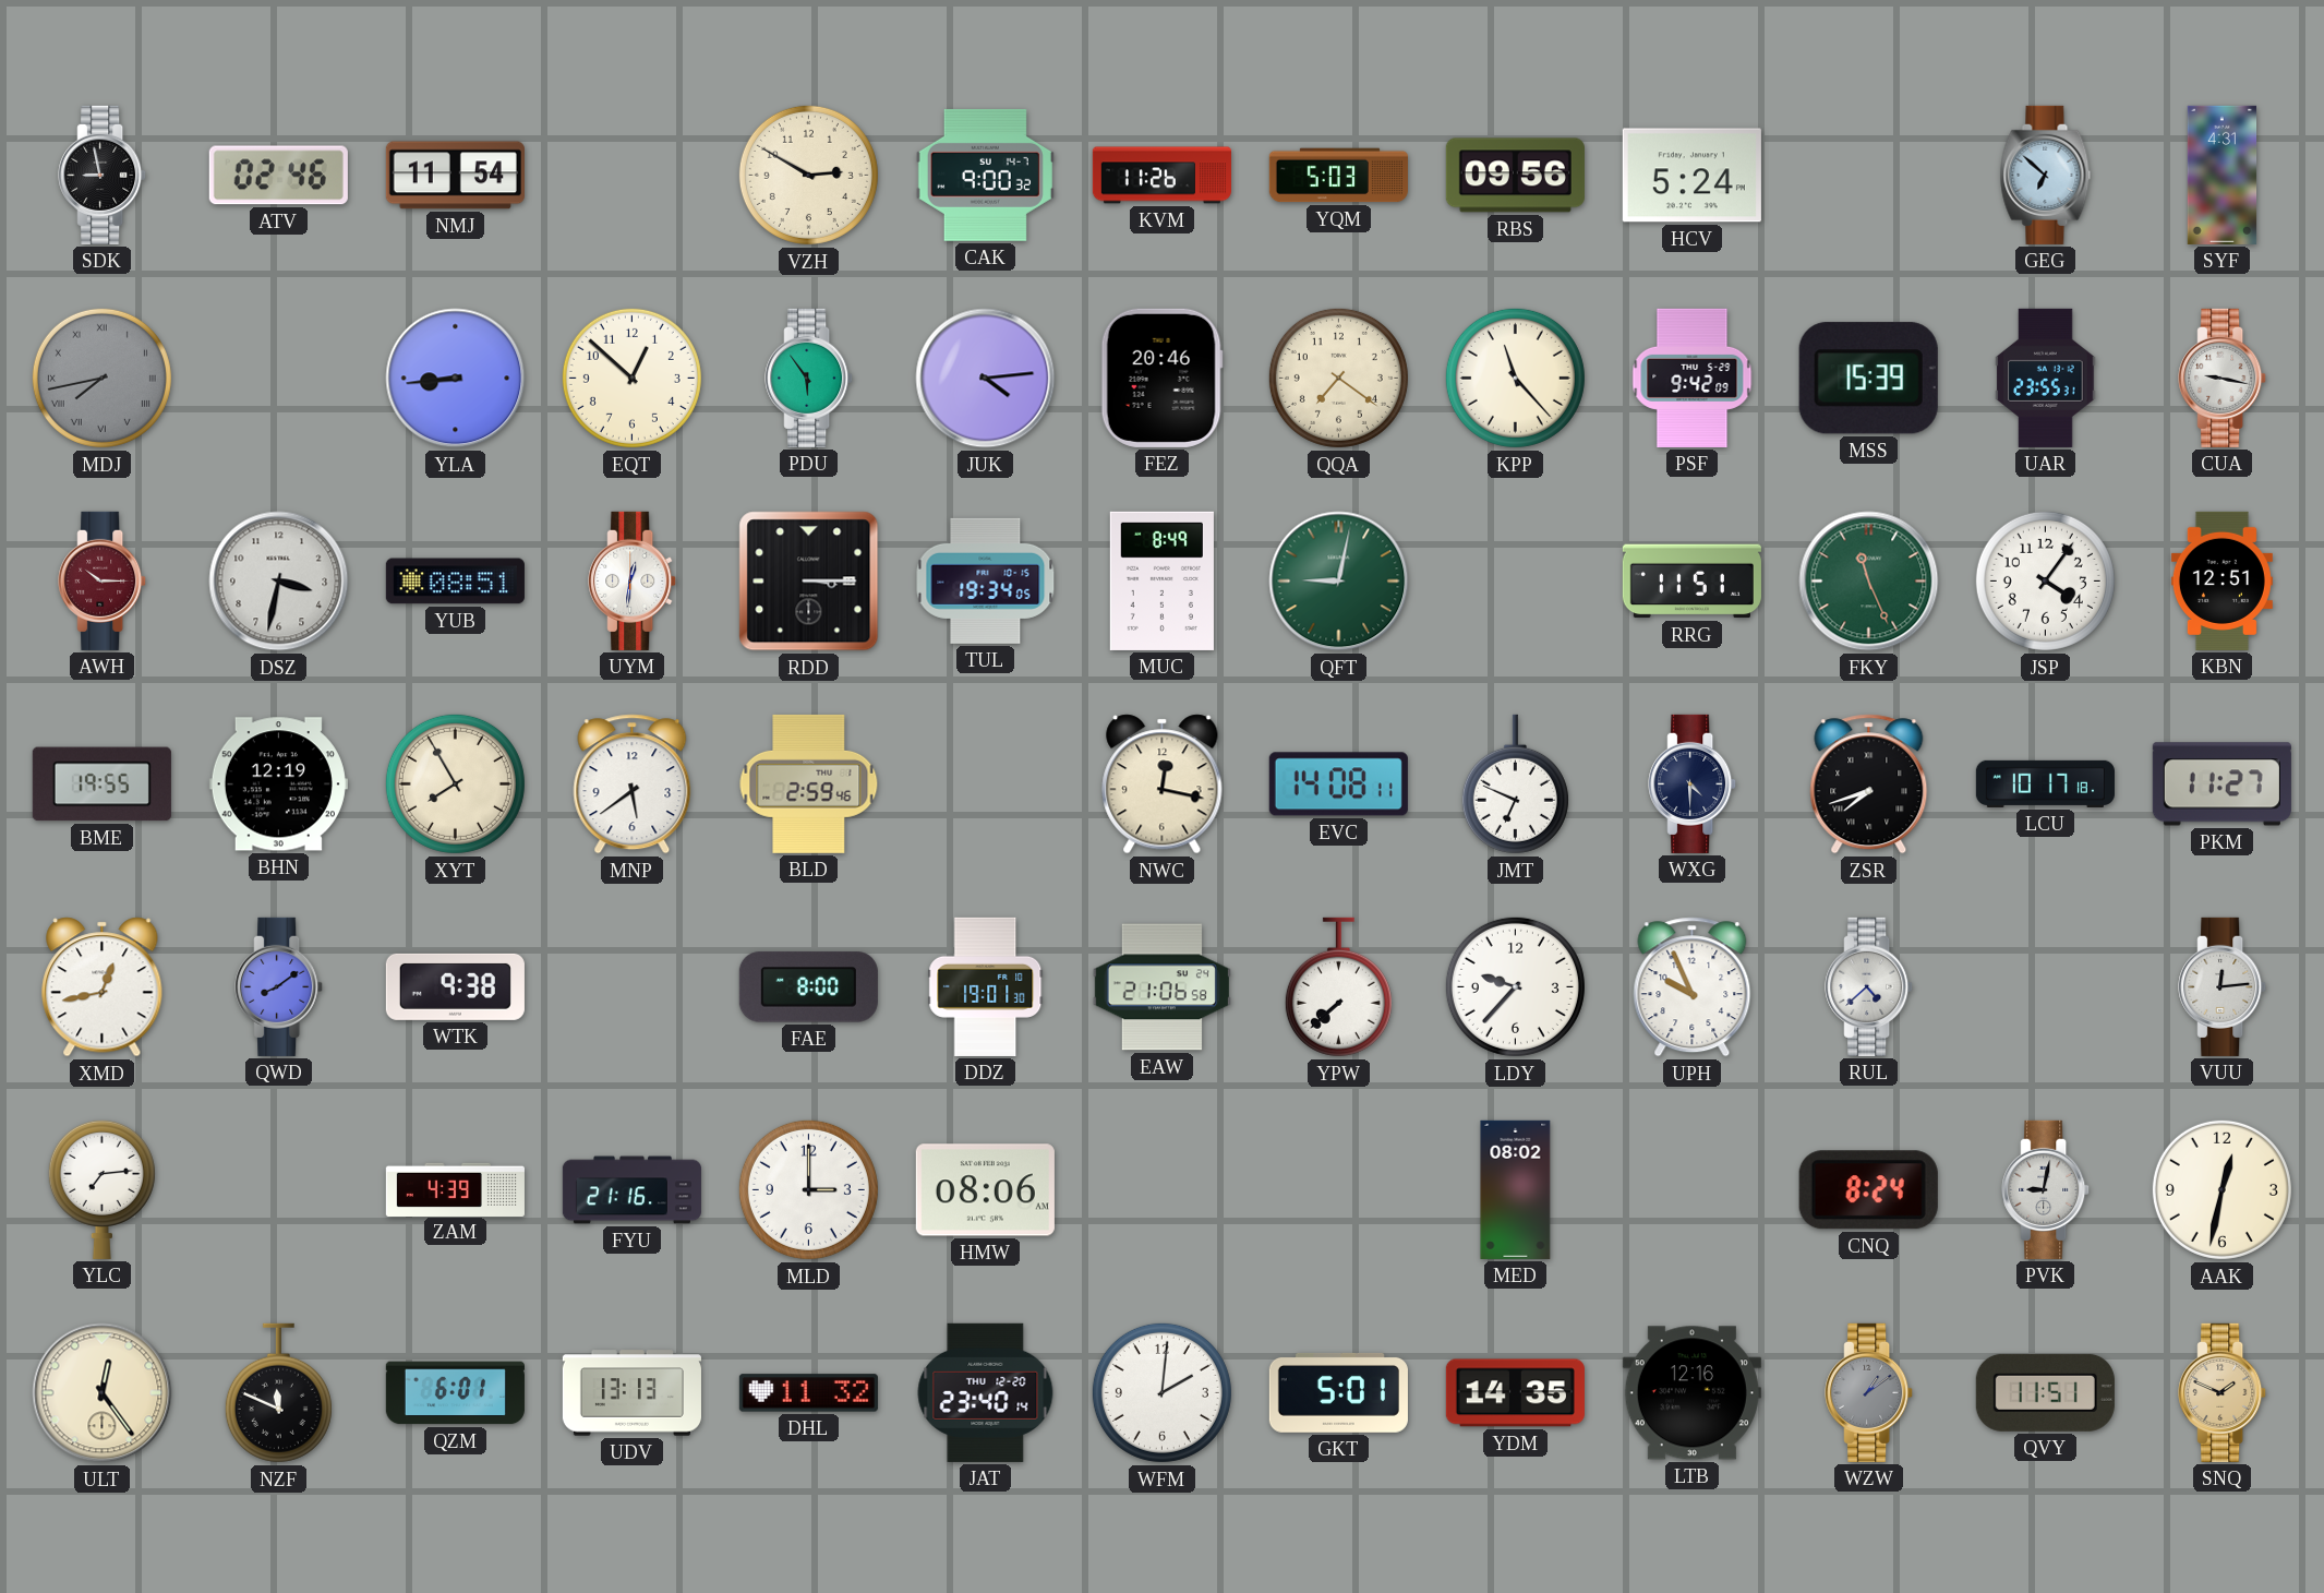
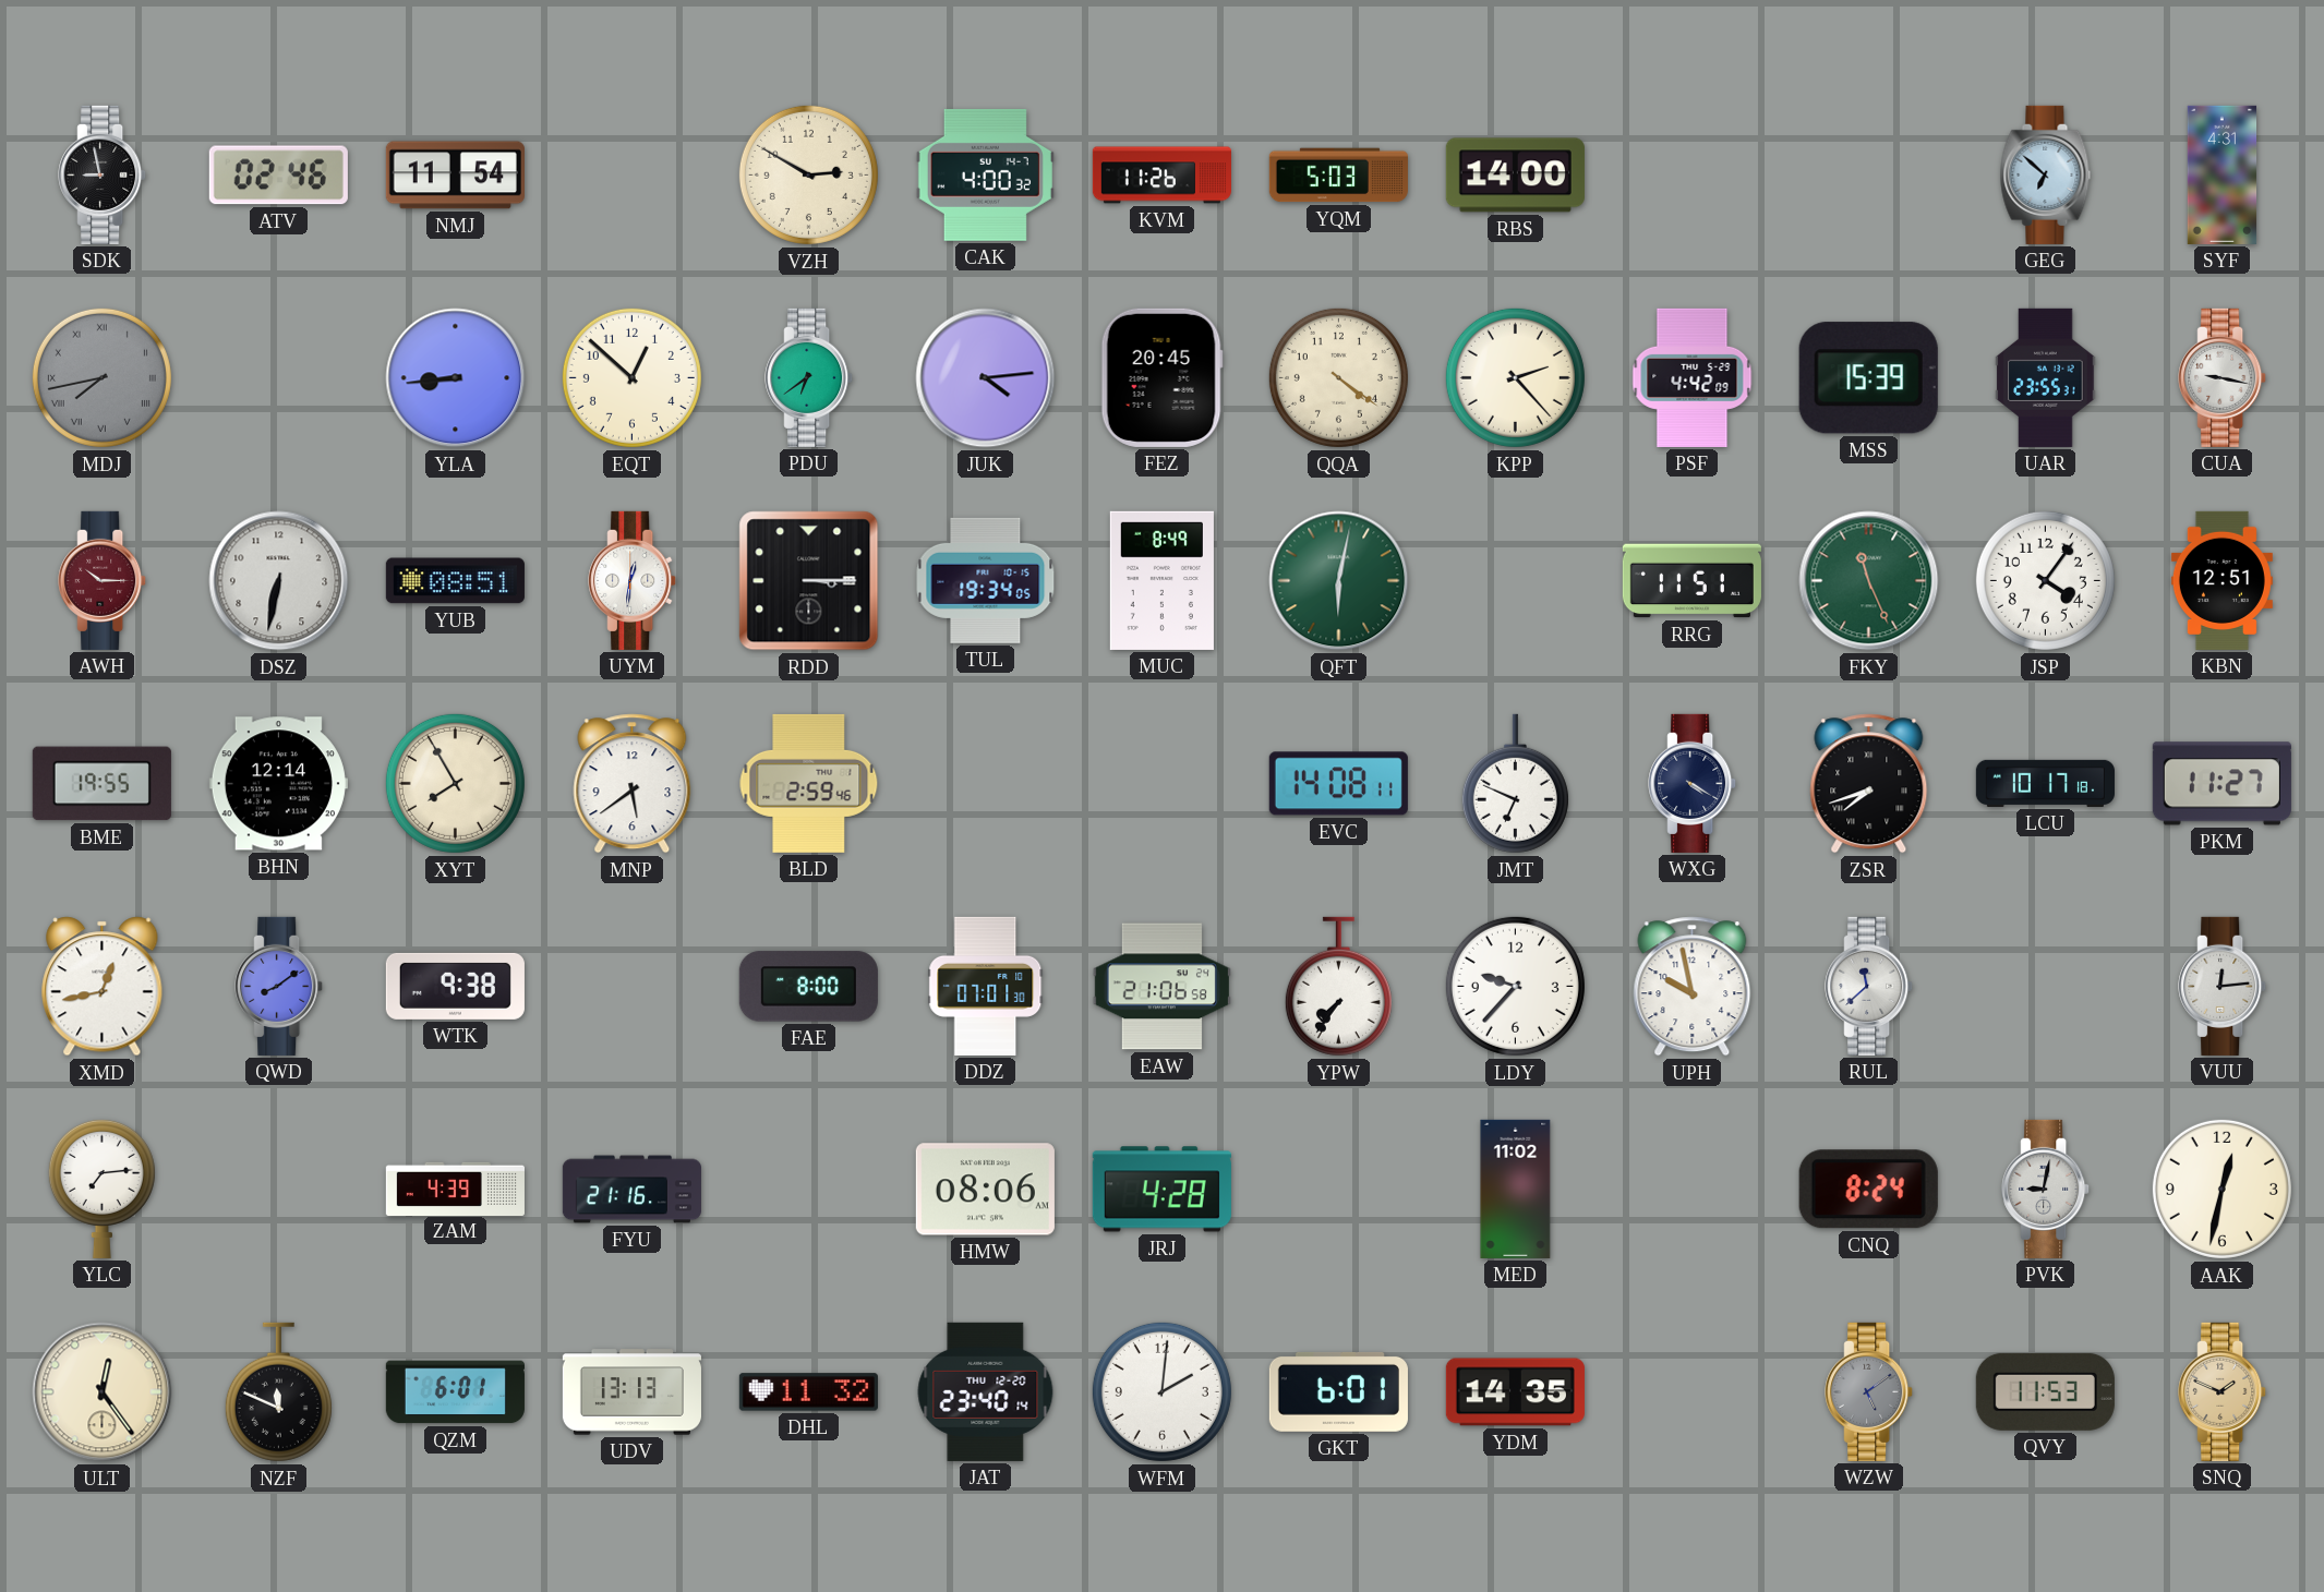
CAK: 9:00 -> 4:00 (985, 174)
RBS: 09:56 -> 14:00 (1515, 176)
HCV: 5:24 -> none (1691, 176)
PDU: 5:54 -> 6:39 (809, 377)
FEZ: 20:46 -> 20:45 (1161, 377)
QQA: 7:21 -> 4:21 (1338, 377)
KPP: 11:23 -> 2:23 (1515, 377)
PSF: 9:42 -> 4:42 (1693, 377)
DSZ: 3:32 -> 6:32 (279, 581)
QFT: 9:02 -> 6:02 (1339, 581)
BHN: 12:19 -> 12:14 (278, 784)
NWC: 12:17 -> none (1163, 784)
WXG: 4:30 -> 4:20 (1693, 783)
DDZ: 19:01 -> 07:01 (986, 986)
YPW: 7:38 -> 7:36 (1338, 987)
UPH: 9:56 -> 9:58 (1693, 987)
RUL: 4:38 -> 11:38 (1869, 986)
MLD: 3:00 -> none (808, 1189)
JRJ: none -> 4:28 (1161, 1190)
MED: 08:02 -> 11:02 (1516, 1189)
GKT: 5:01 -> 6:01 (1338, 1391)
LTB: 12:16 -> none (1691, 1393)
WZW: 1:09 -> 5:09 (1869, 1391)
QVY: 11:51 -> 11:53 (2045, 1391)
